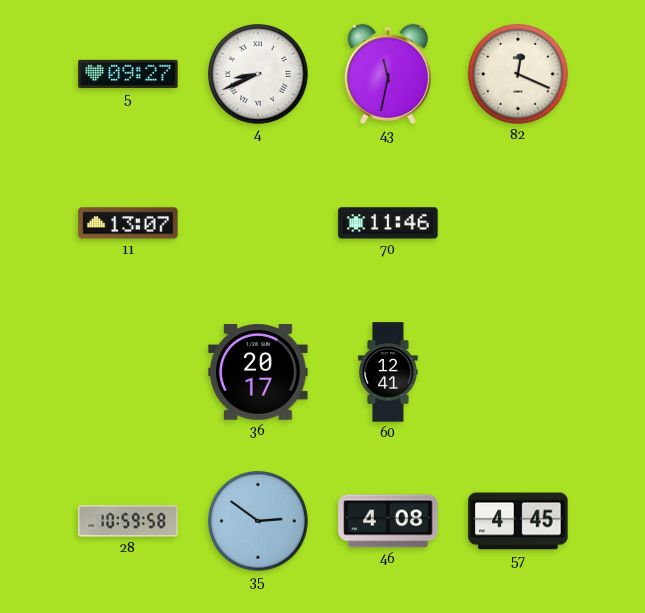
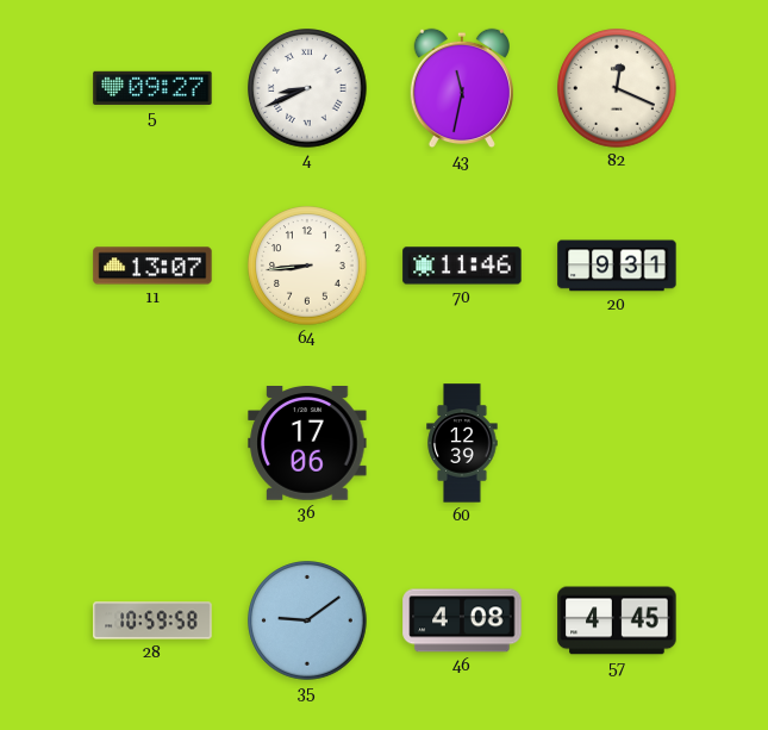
64: none -> 8:44 (307, 266)
20: none -> 9:31 (617, 266)
36: 20:17 -> 17:06 (307, 444)
60: 12:41 -> 12:39 (462, 443)
35: 2:51 -> 9:09 (307, 620)
